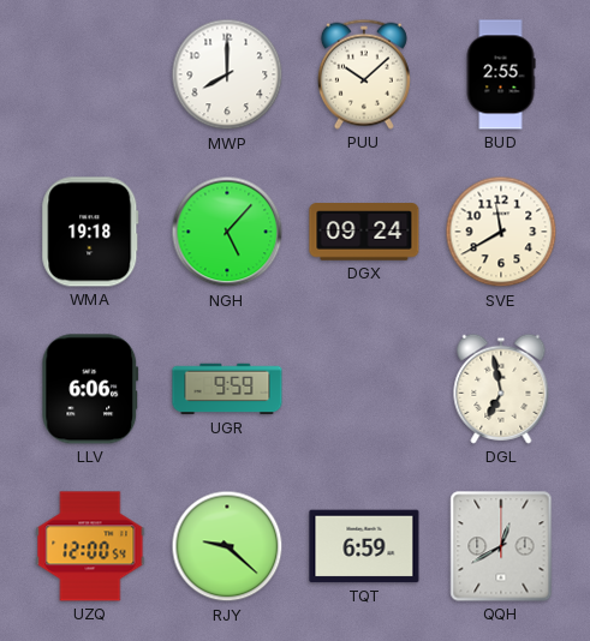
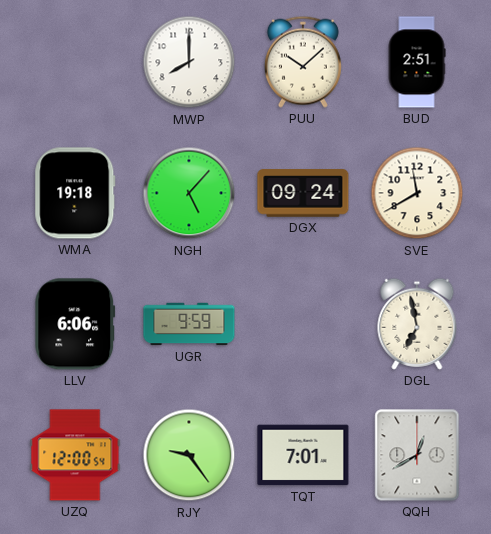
BUD: 2:55 -> 2:51 (417, 62)
RJY: 9:22 -> 9:24 (189, 455)
TQT: 6:59 -> 7:01 (303, 455)
